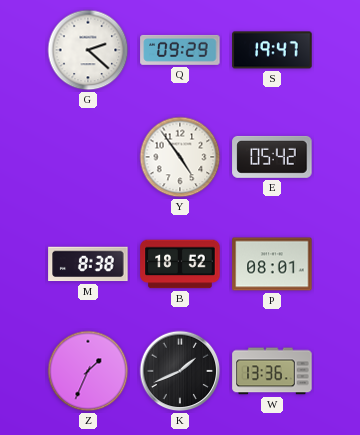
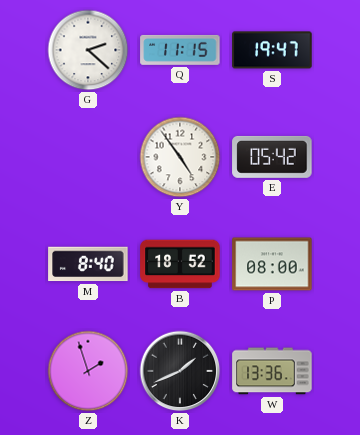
Q: 09:29 -> 11:15 (180, 50)
M: 8:38 -> 8:40 (88, 264)
P: 08:01 -> 08:00 (272, 264)
Z: 1:34 -> 1:57 (88, 371)
